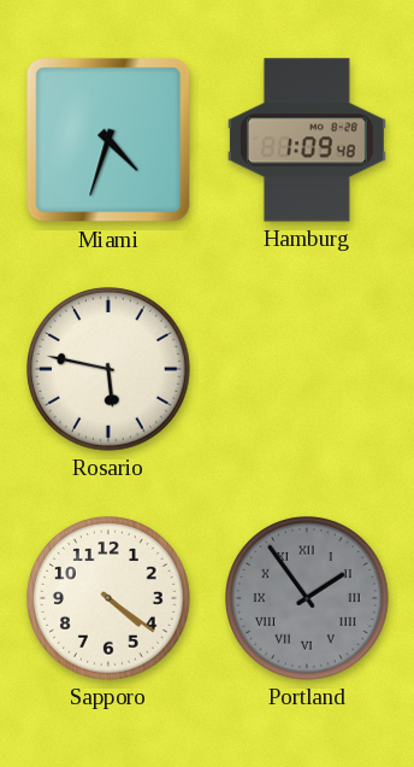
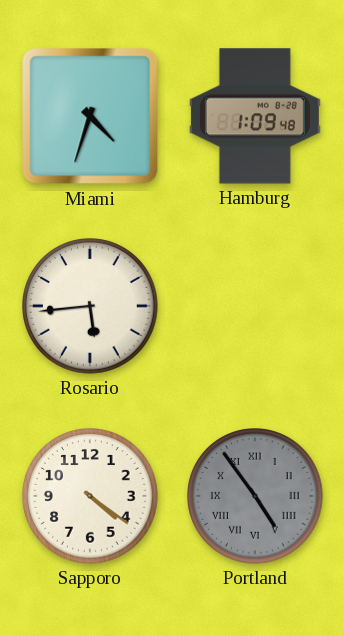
Rosario: 5:47 -> 5:44 (90, 306)
Portland: 1:54 -> 4:54 (255, 496)
